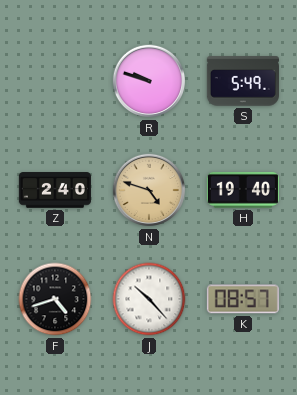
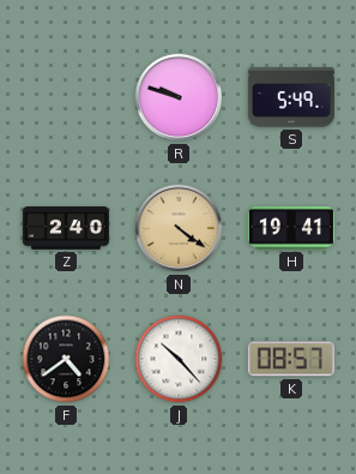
N: 4:48 -> 4:21 (179, 228)
H: 19:40 -> 19:41 (291, 228)
F: 4:42 -> 4:39 (66, 359)
